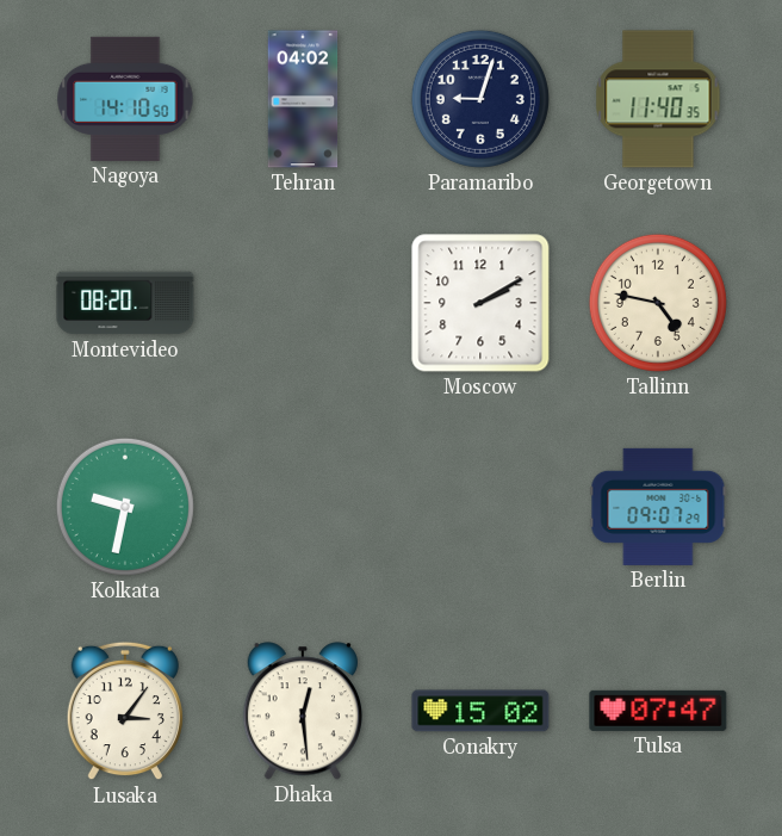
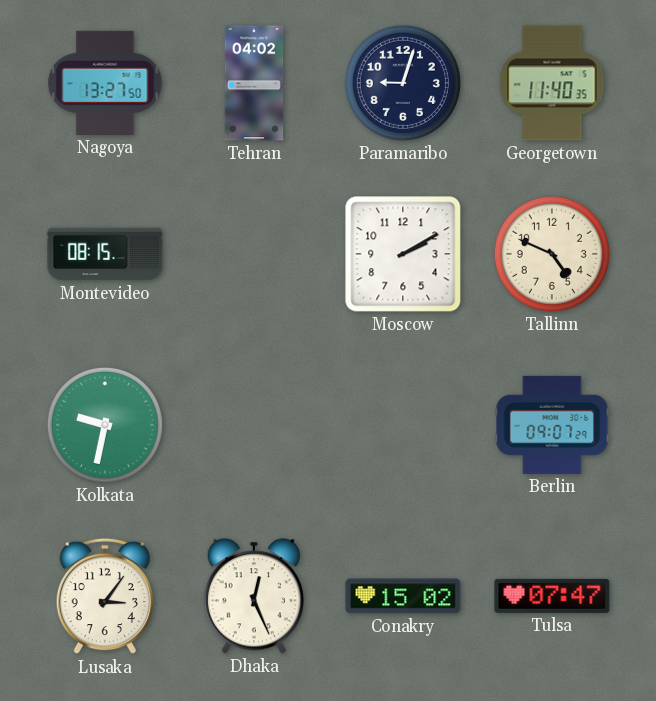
Nagoya: 14:10 -> 13:27 (105, 83)
Montevideo: 08:20 -> 08:15 (105, 254)
Tallinn: 4:47 -> 4:49 (552, 254)
Dhaka: 12:29 -> 12:26 (253, 596)
